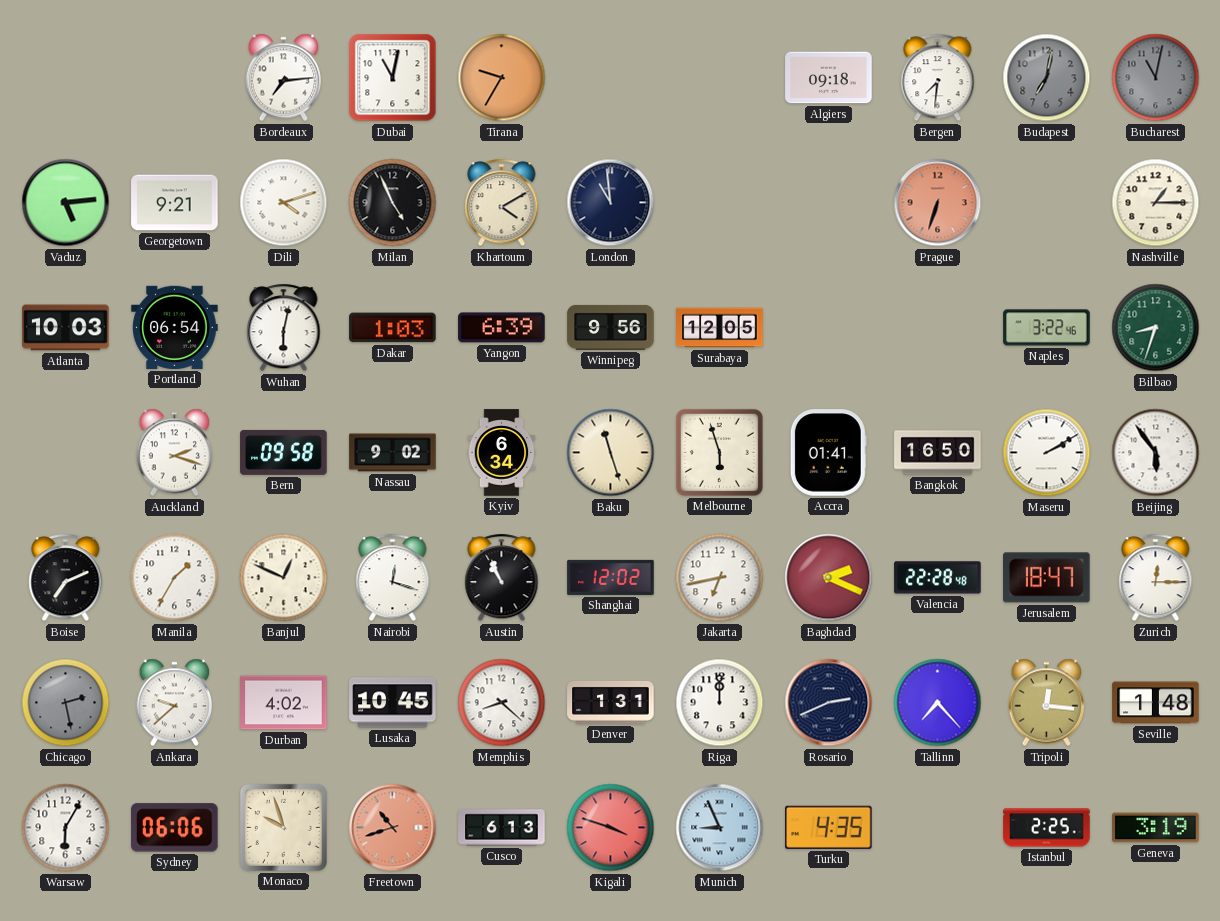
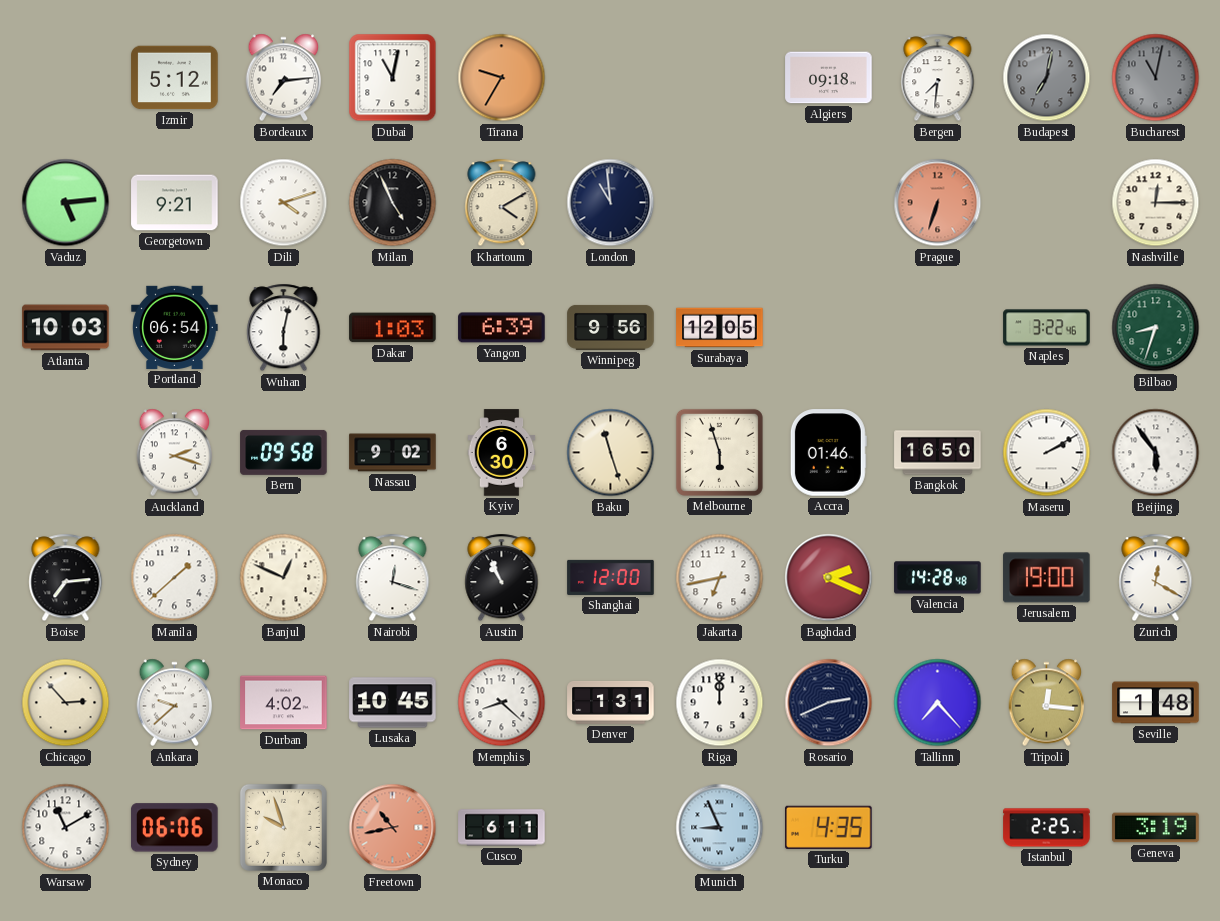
Izmir: none -> 5:12 (175, 78)
Nashville: 1:15 -> 12:15 (1156, 203)
Kyiv: 6:34 -> 6:30 (502, 453)
Accra: 01:41 -> 01:46 (828, 453)
Boise: 7:11 -> 7:14 (66, 578)
Manila: 1:35 -> 1:38 (175, 578)
Shanghai: 12:02 -> 12:00 (611, 577)
Valencia: 22:28 -> 14:28 (938, 578)
Jerusalem: 18:47 -> 19:00 (1047, 578)
Zurich: 12:15 -> 12:20 (1156, 578)
Chicago: 2:28 -> 2:53 (66, 703)
Chicago dial: grey -> cream (66, 703)
Warsaw: 6:05 -> 11:10 (66, 828)
Freetown: 10:42 -> 10:43 (393, 828)
Cusco: 6:13 -> 6:11 (502, 828)
Kigali: 3:48 -> none (611, 828)
